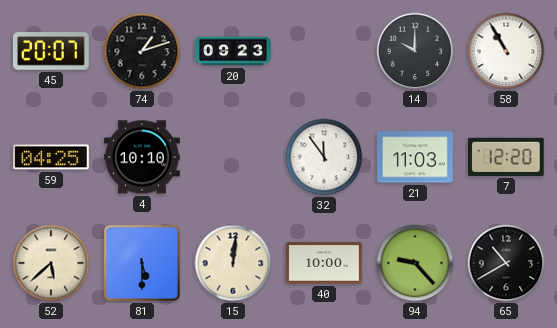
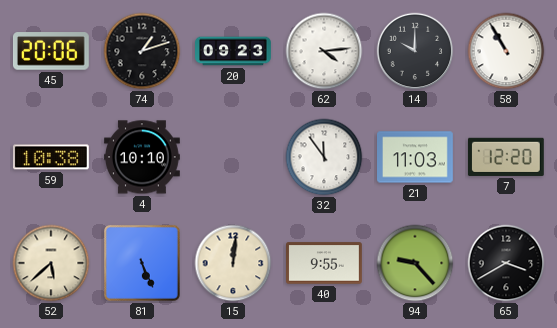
45: 20:07 -> 20:06 (51, 51)
62: none -> 4:14 (324, 51)
59: 04:25 -> 10:38 (51, 157)
81: 5:30 -> 5:26 (142, 263)
40: 10:00 -> 9:55 (325, 263)
65: 10:40 -> 3:40 (506, 263)
